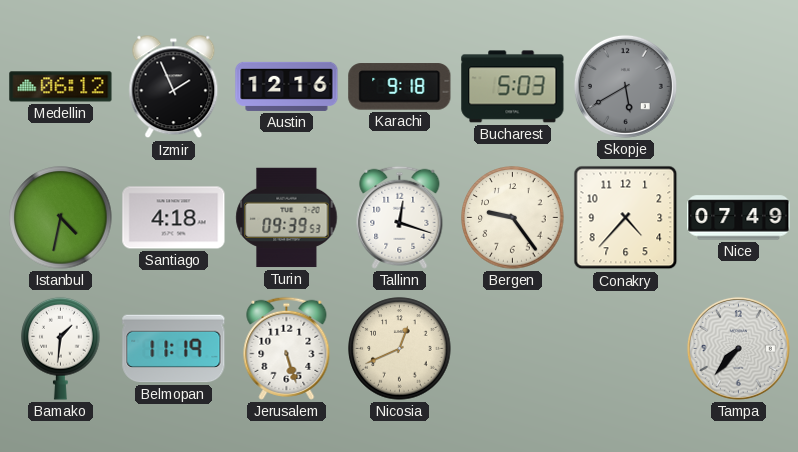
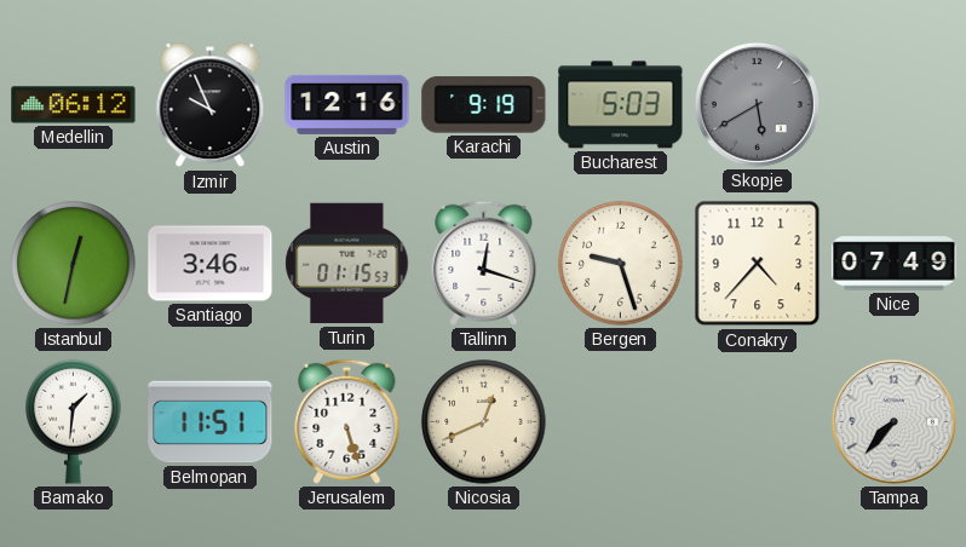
Izmir: 1:56 -> 9:56 (211, 105)
Karachi: 9:18 -> 9:19 (484, 105)
Istanbul: 4:32 -> 12:32 (74, 264)
Santiago: 4:18 -> 3:46 (211, 264)
Turin: 09:39 -> 01:15 (347, 264)
Bergen: 9:24 -> 9:27 (621, 264)
Belmopan: 11:19 -> 11:51 (211, 422)
